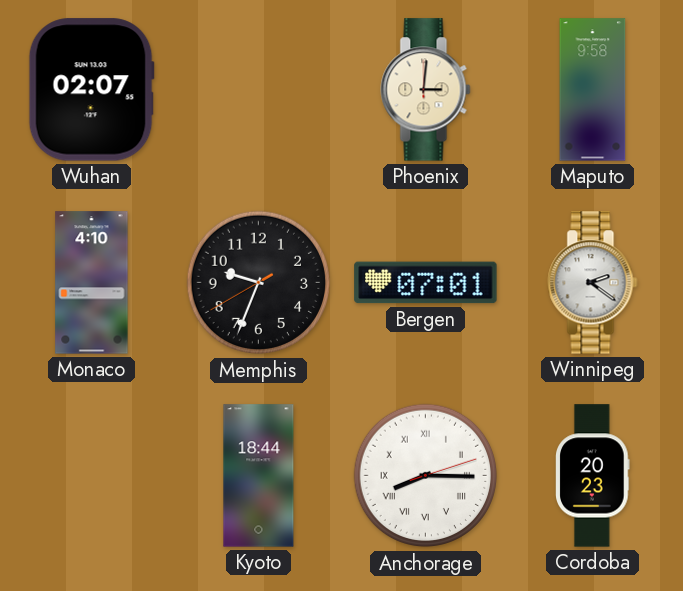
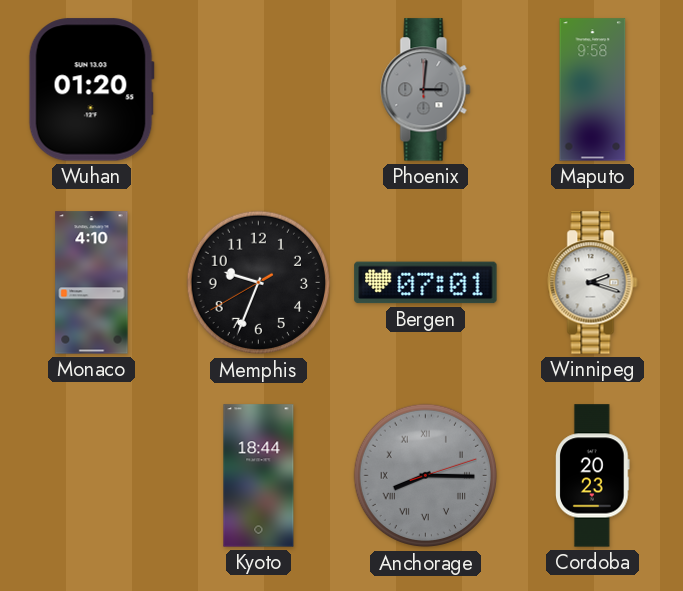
Wuhan: 02:07 -> 01:20 (91, 90)
Phoenix dial: cream -> grey (426, 90)
Winnipeg: 2:21 -> 2:18 (593, 283)
Anchorage dial: white -> grey (426, 476)
